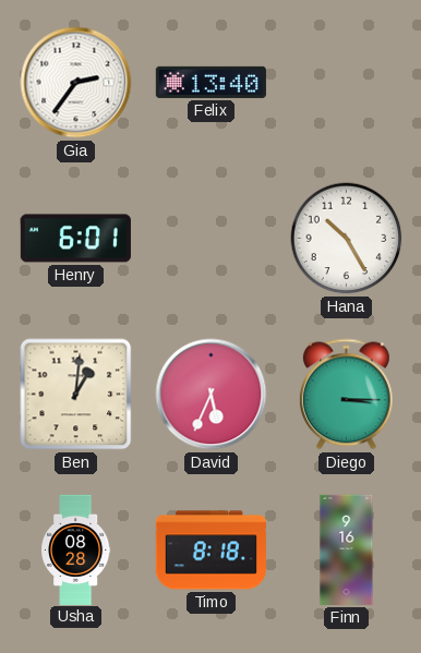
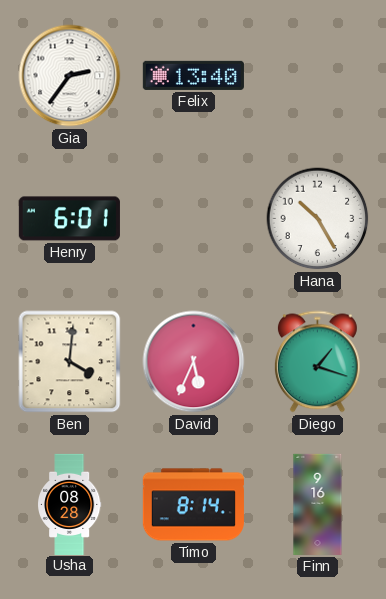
Ben: 1:01 -> 4:01 (70, 362)
Diego: 3:15 -> 1:18 (317, 362)
Timo: 8:18 -> 8:14 (193, 505)
